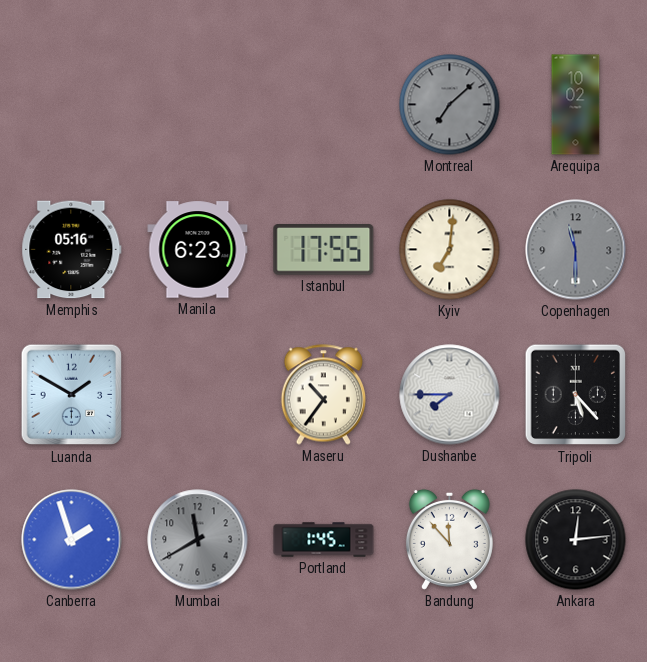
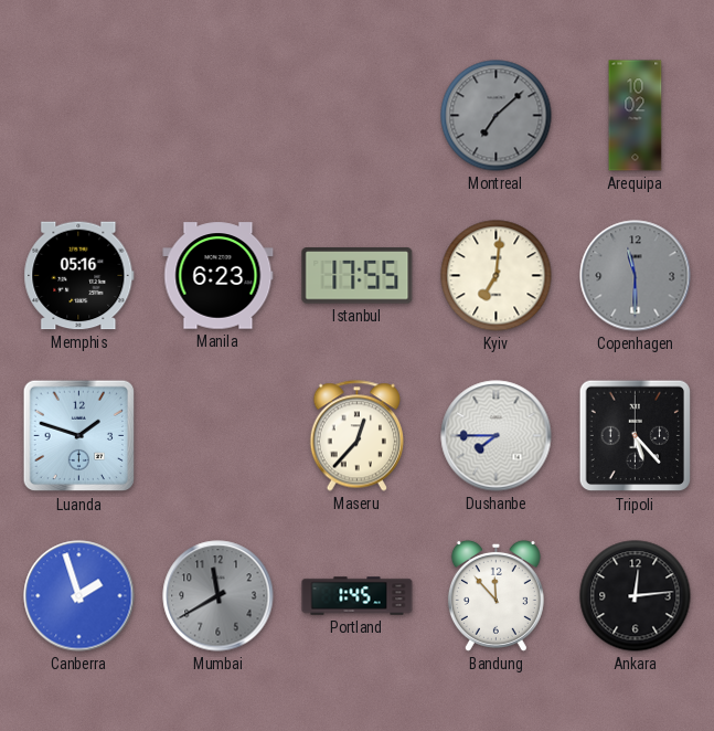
Luanda: 1:50 -> 1:48 (79, 436)
Maseru: 10:36 -> 12:37 (356, 436)
